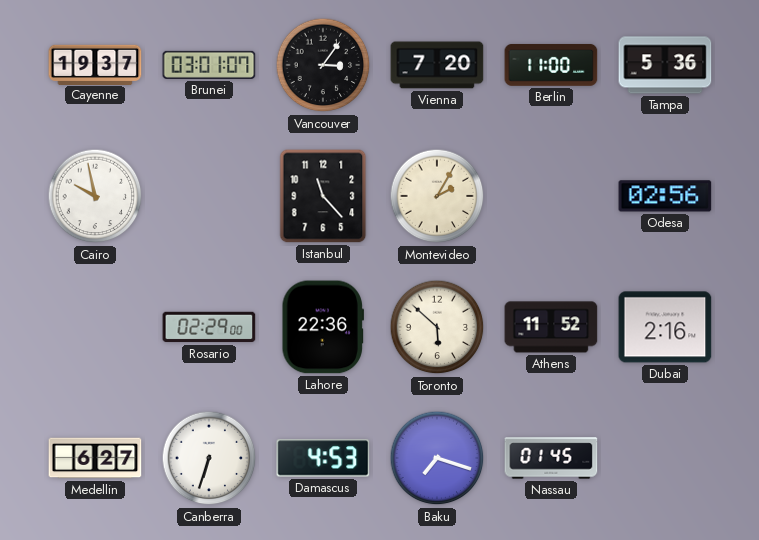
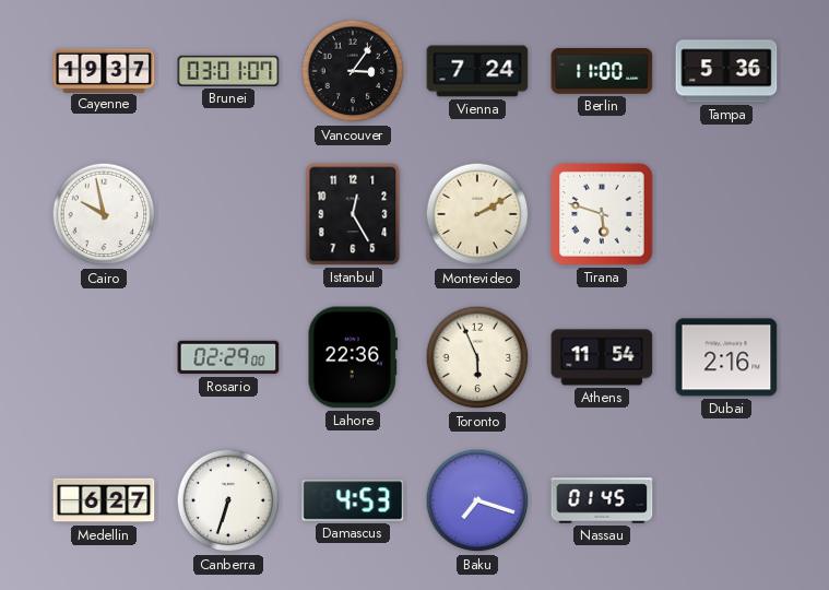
Vienna: 7:20 -> 7:24 (477, 71)
Istanbul: 11:23 -> 12:25 (353, 214)
Montevideo: 2:05 -> 2:10 (477, 214)
Tirana: none -> 5:48 (602, 214)
Odesa: 02:56 -> none (665, 196)
Toronto: 5:52 -> 5:56 (477, 357)
Athens: 11:52 -> 11:54 (602, 357)
